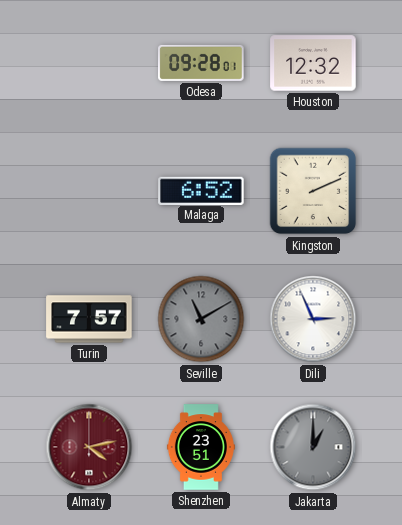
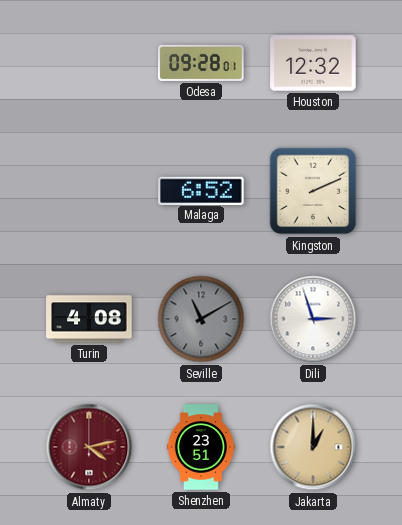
Turin: 7:57 -> 4:08 (89, 319)
Dili: 2:56 -> 2:57 (313, 319)
Jakarta dial: grey -> champagne (313, 447)
